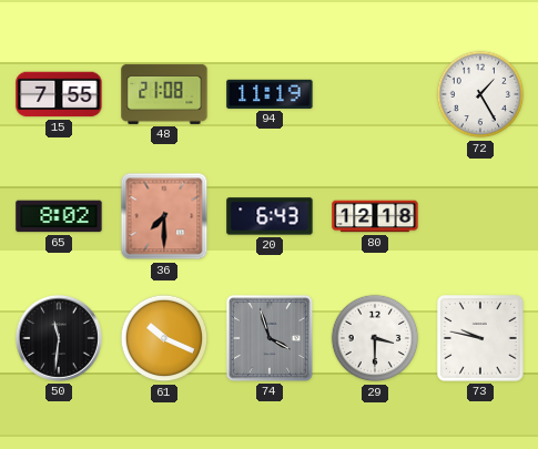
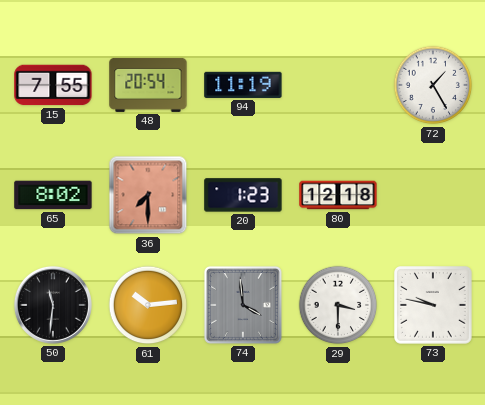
48: 21:08 -> 20:54 (148, 85)
20: 6:43 -> 1:23 (243, 195)
61: 10:19 -> 10:14 (148, 305)
74: 3:57 -> 3:59 (243, 305)
